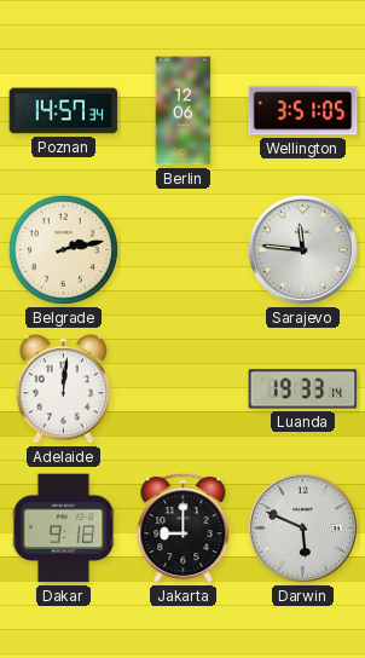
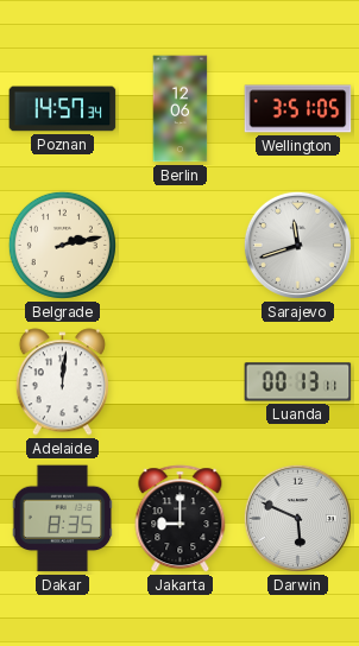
Sarajevo: 11:46 -> 11:42 (297, 245)
Luanda: 19:33 -> 00:13 (298, 382)
Dakar: 9:18 -> 8:35 (63, 519)
